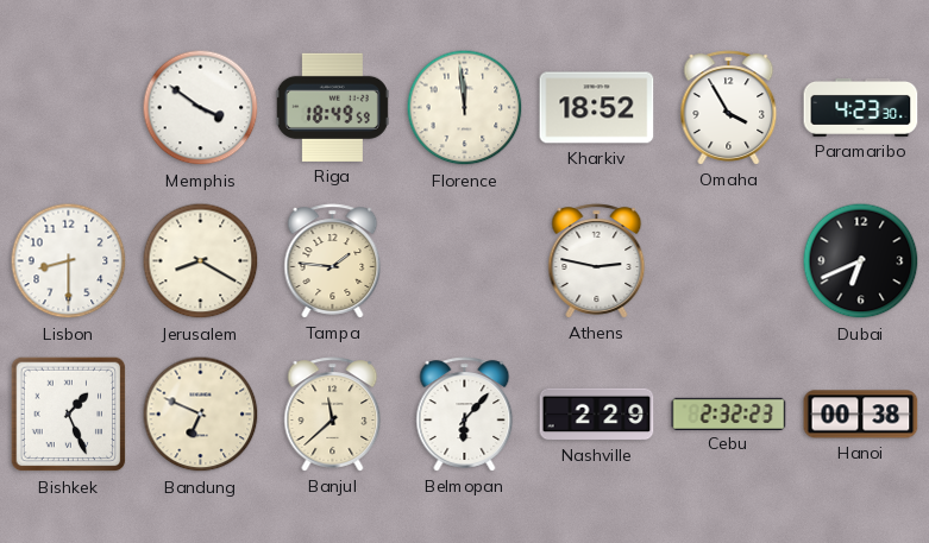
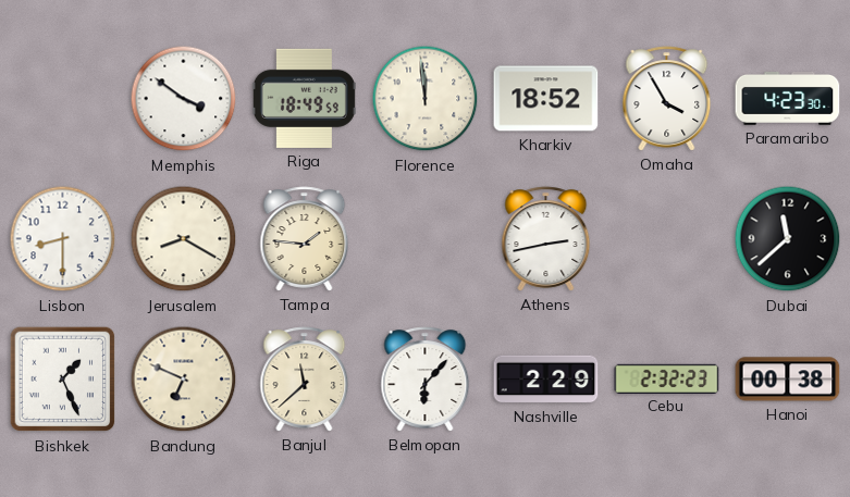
Athens: 2:47 -> 2:43 (546, 239)
Dubai: 6:41 -> 11:38 (788, 239)
